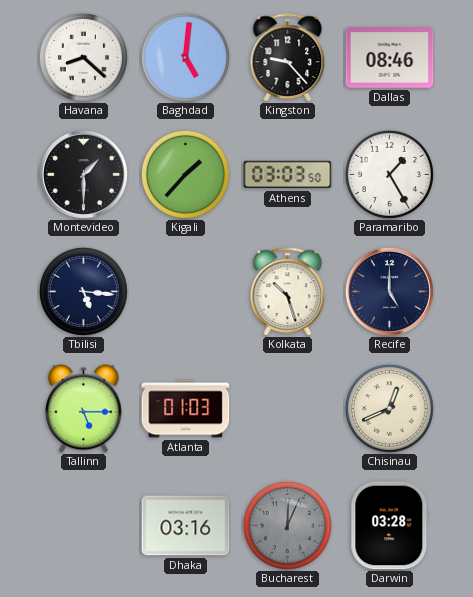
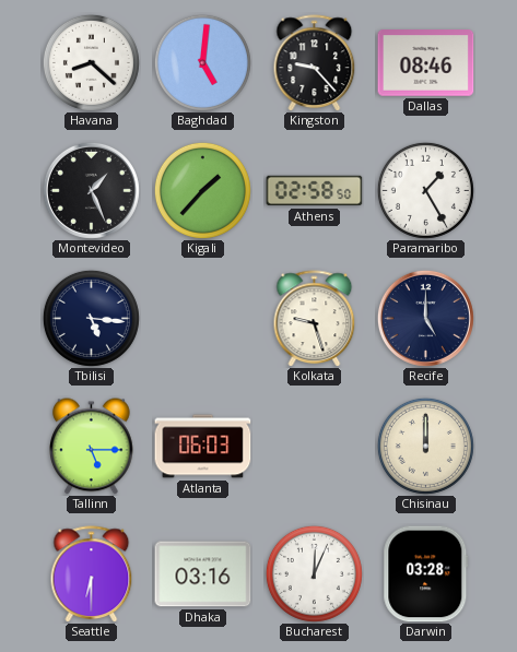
Montevideo: 1:30 -> 1:26 (91, 190)
Athens: 03:03 -> 02:58 (315, 191)
Kolkata: 10:27 -> 9:27 (315, 318)
Atlanta: 01:03 -> 06:03 (203, 447)
Chisinau: 12:41 -> 12:00 (425, 446)
Seattle: none -> 6:30 (92, 573)
Bucharest dial: grey -> white (314, 573)
